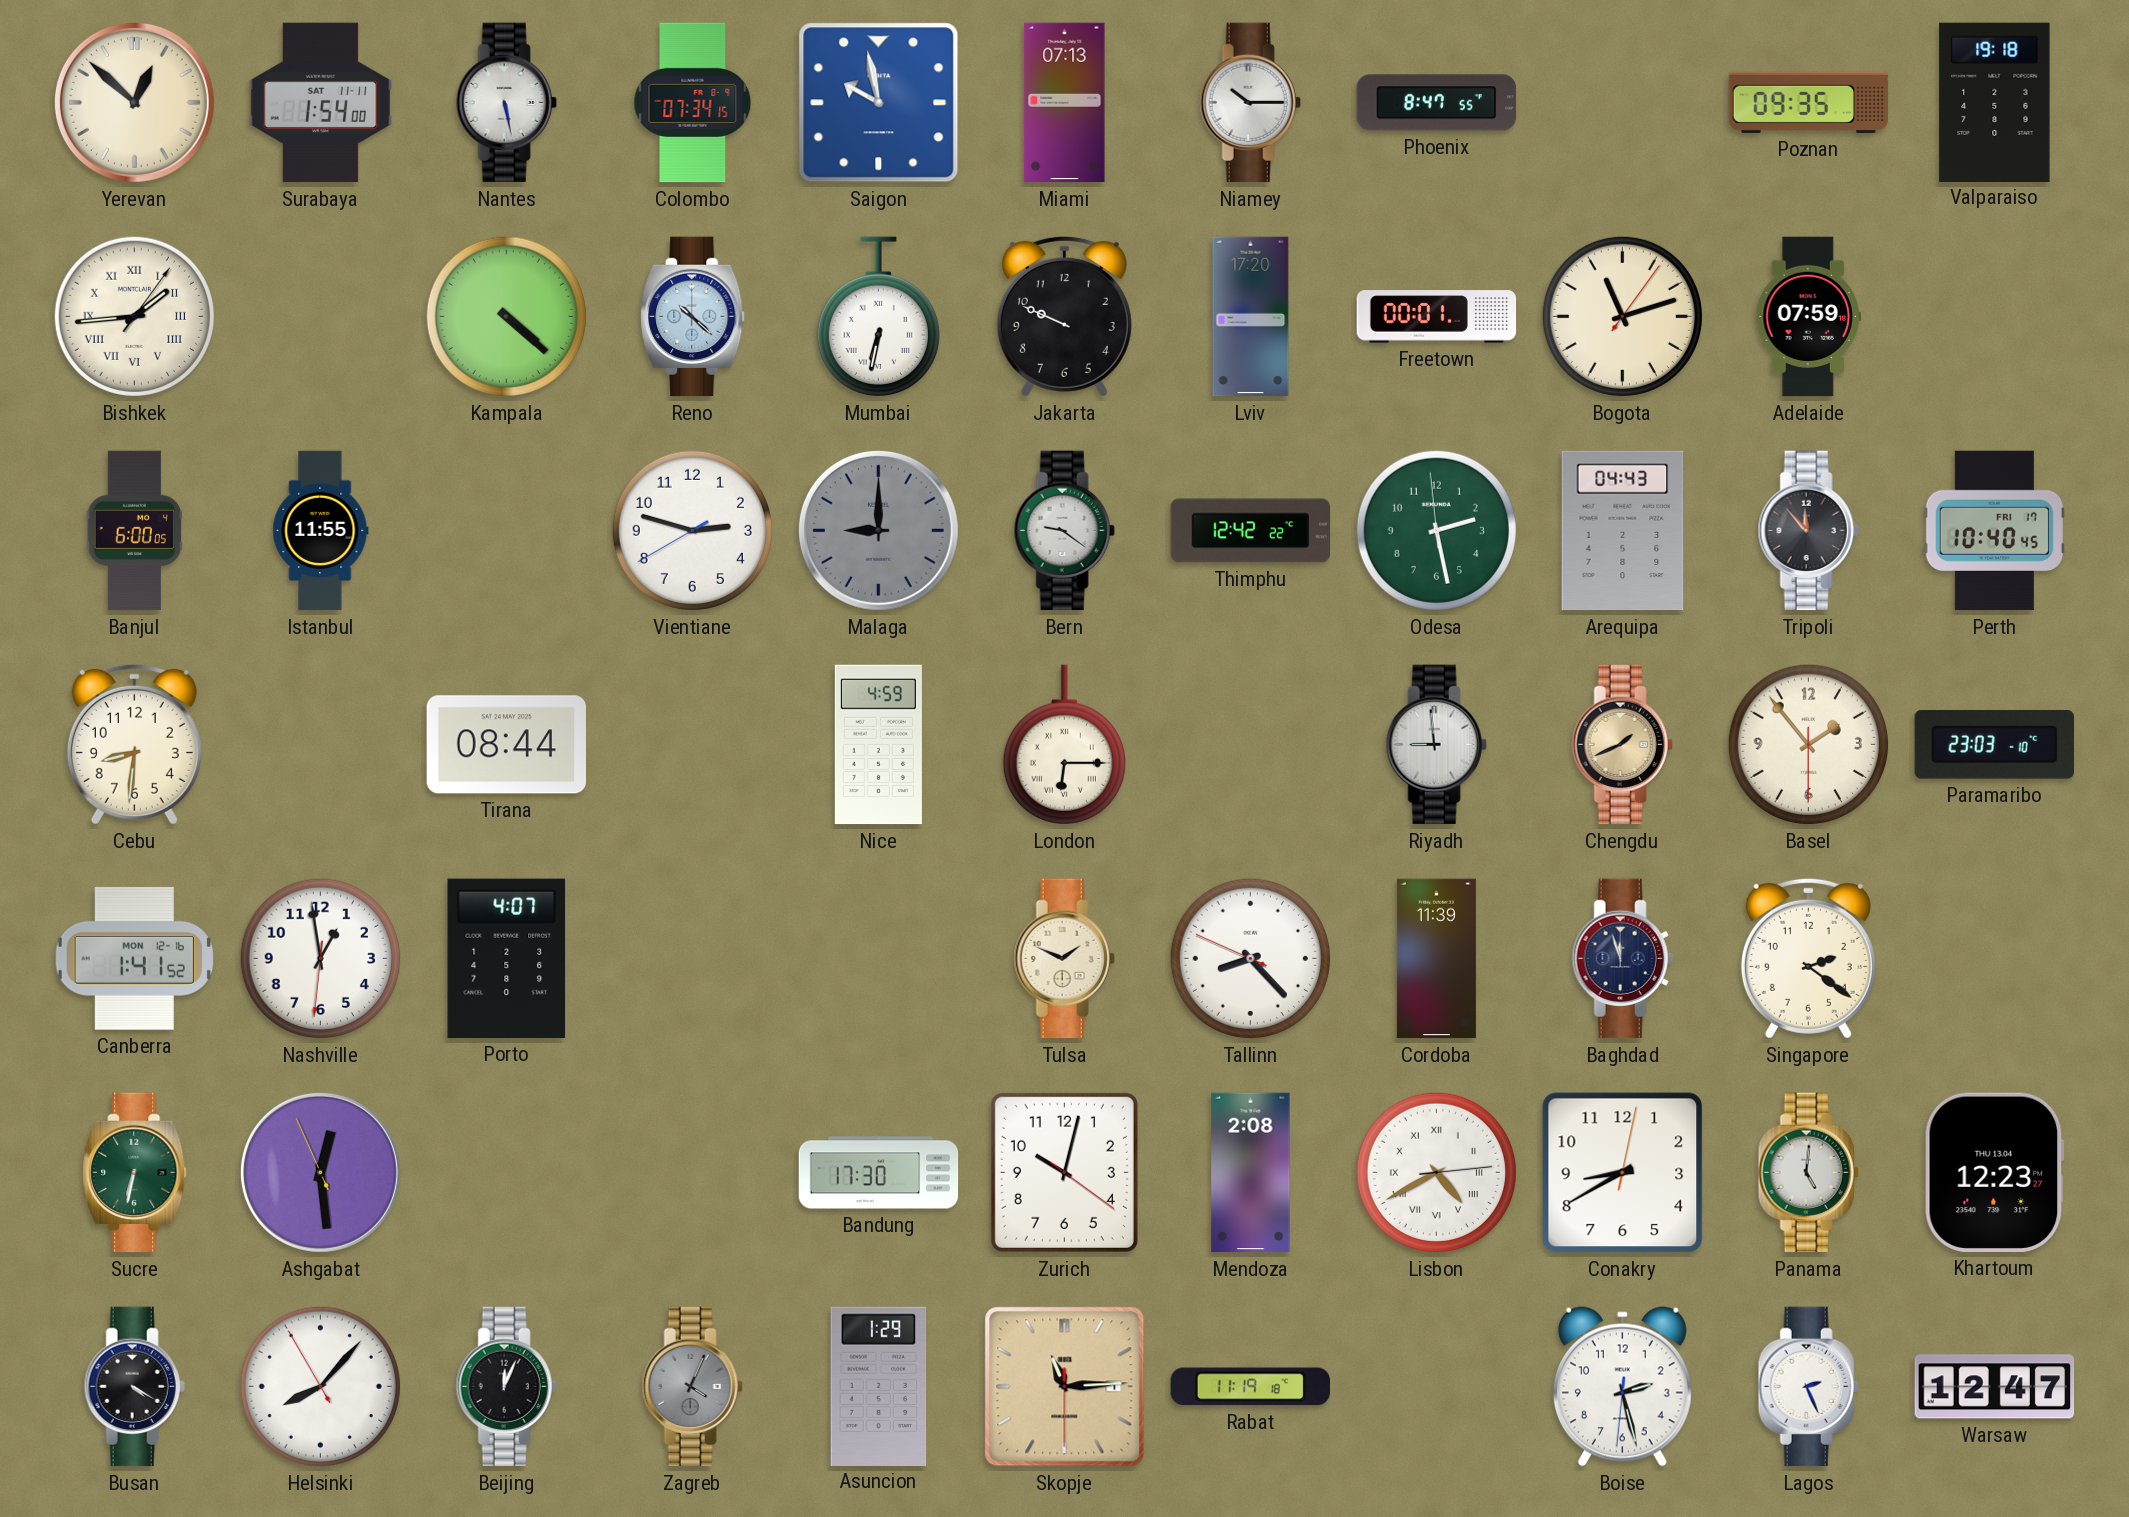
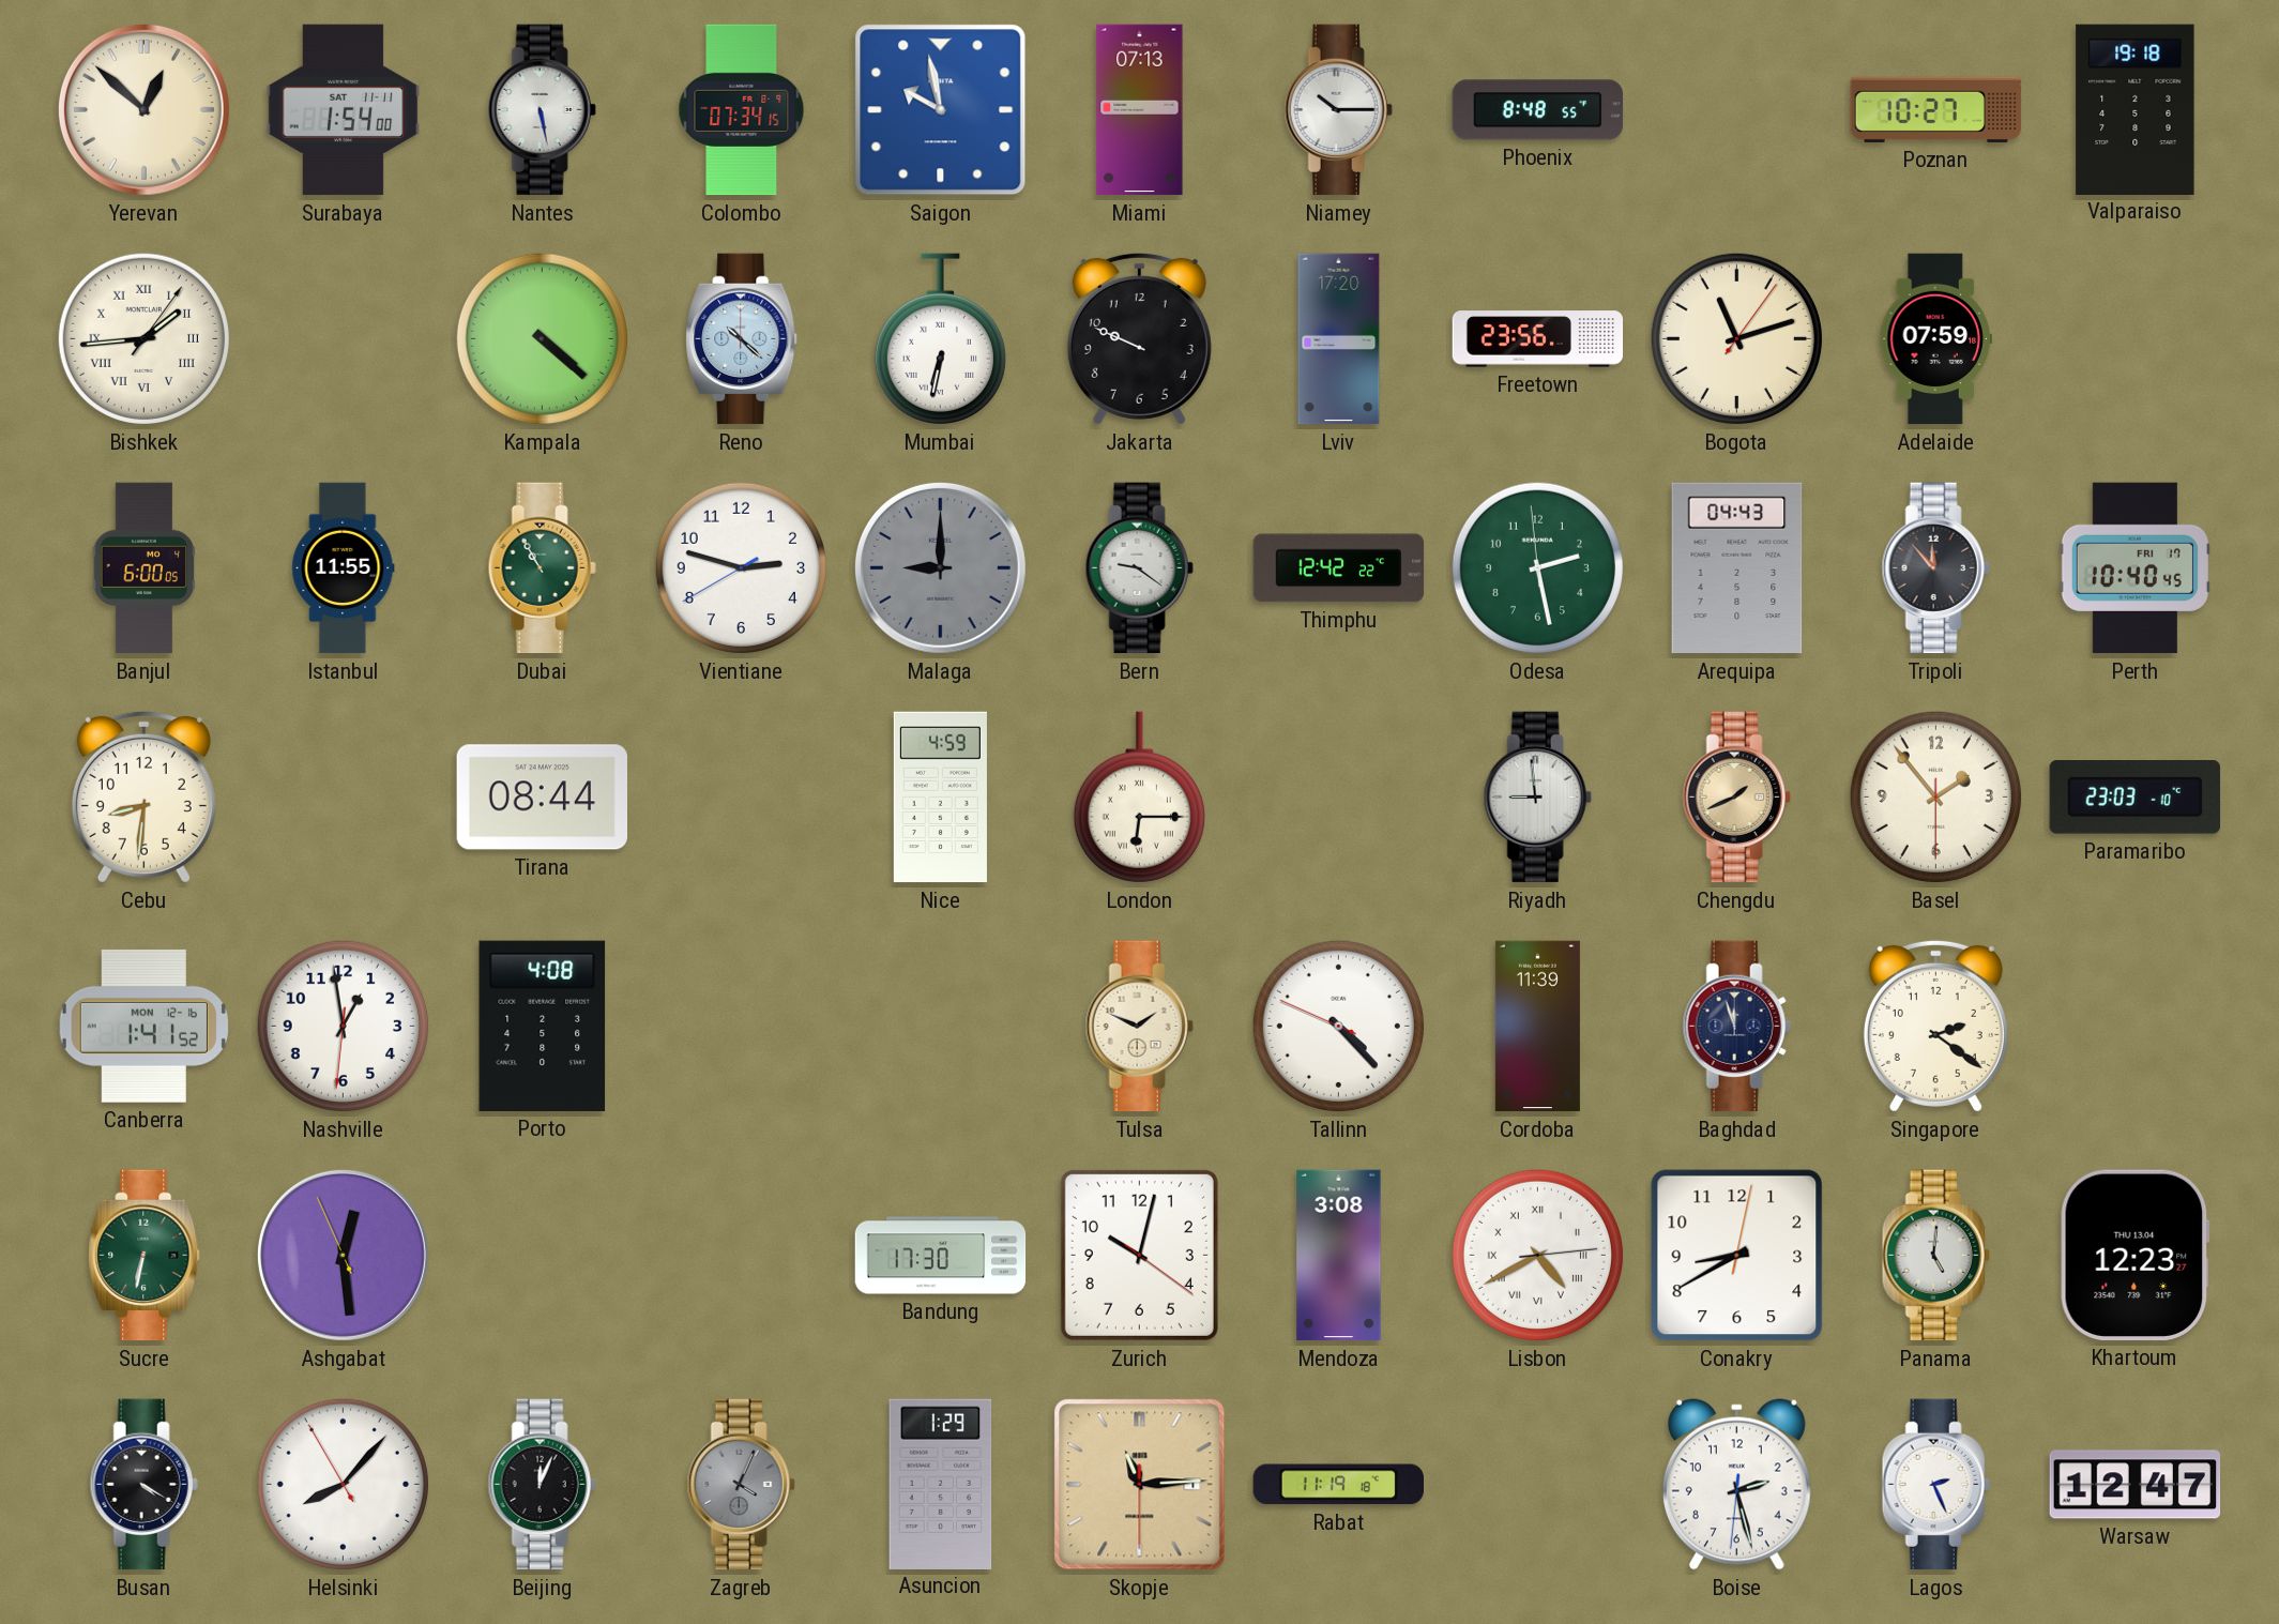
Phoenix: 8:47 -> 8:48 (1538, 110)
Poznan: 09:35 -> 10:27 (1936, 109)
Freetown: 00:01 -> 23:56 (1538, 339)
Dubai: none -> 10:55 (542, 568)
Porto: 4:07 -> 4:08 (543, 1026)
Tallinn: 8:22 -> 4:22 (1338, 1026)
Mendoza: 2:08 -> 3:08 (1339, 1256)
